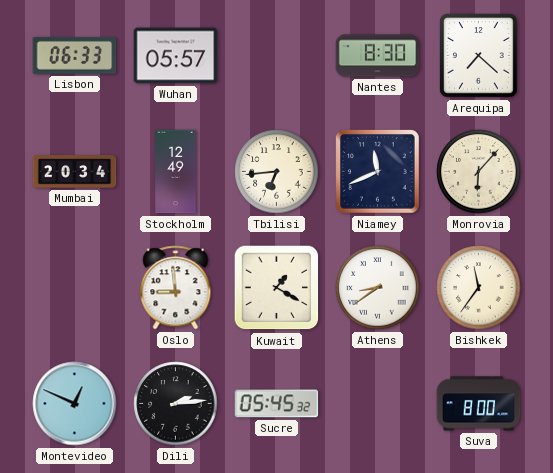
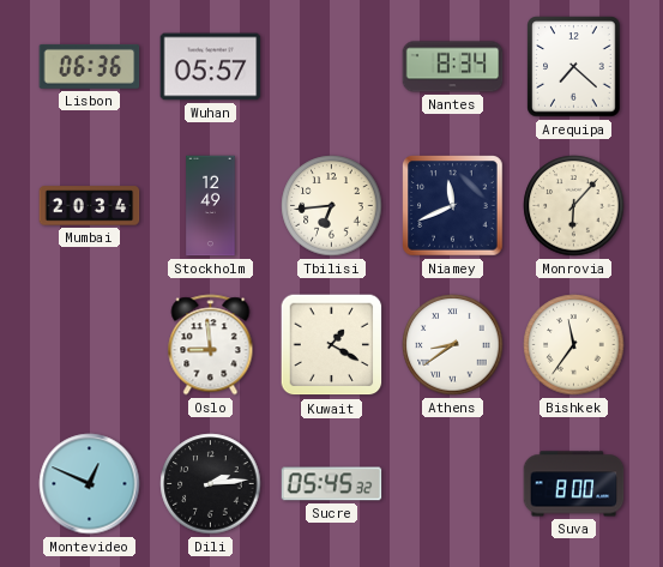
Lisbon: 06:33 -> 06:36 (90, 66)
Nantes: 8:30 -> 8:34 (453, 67)
